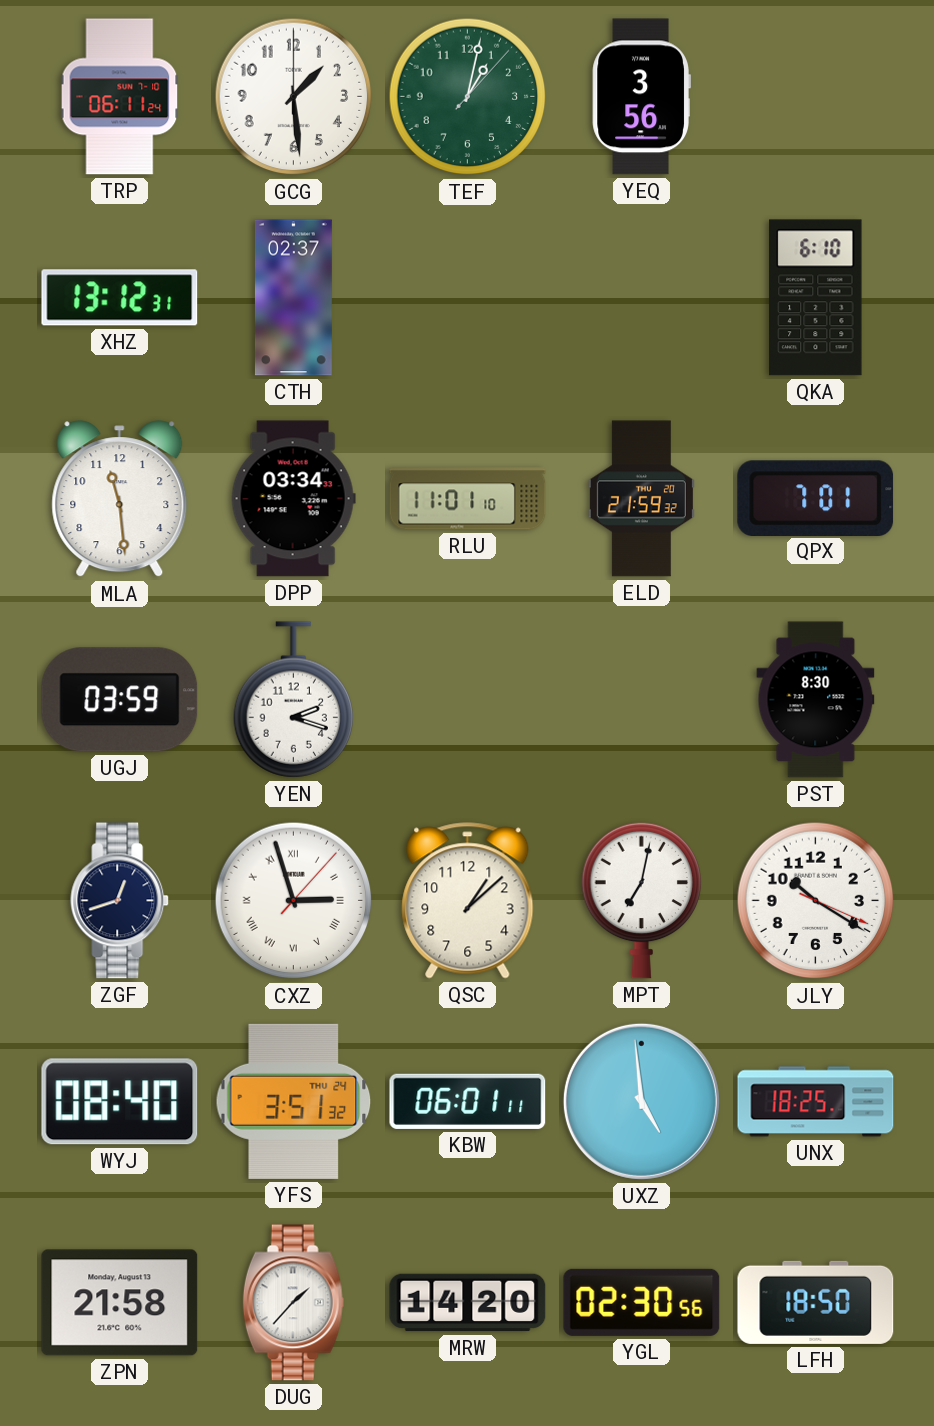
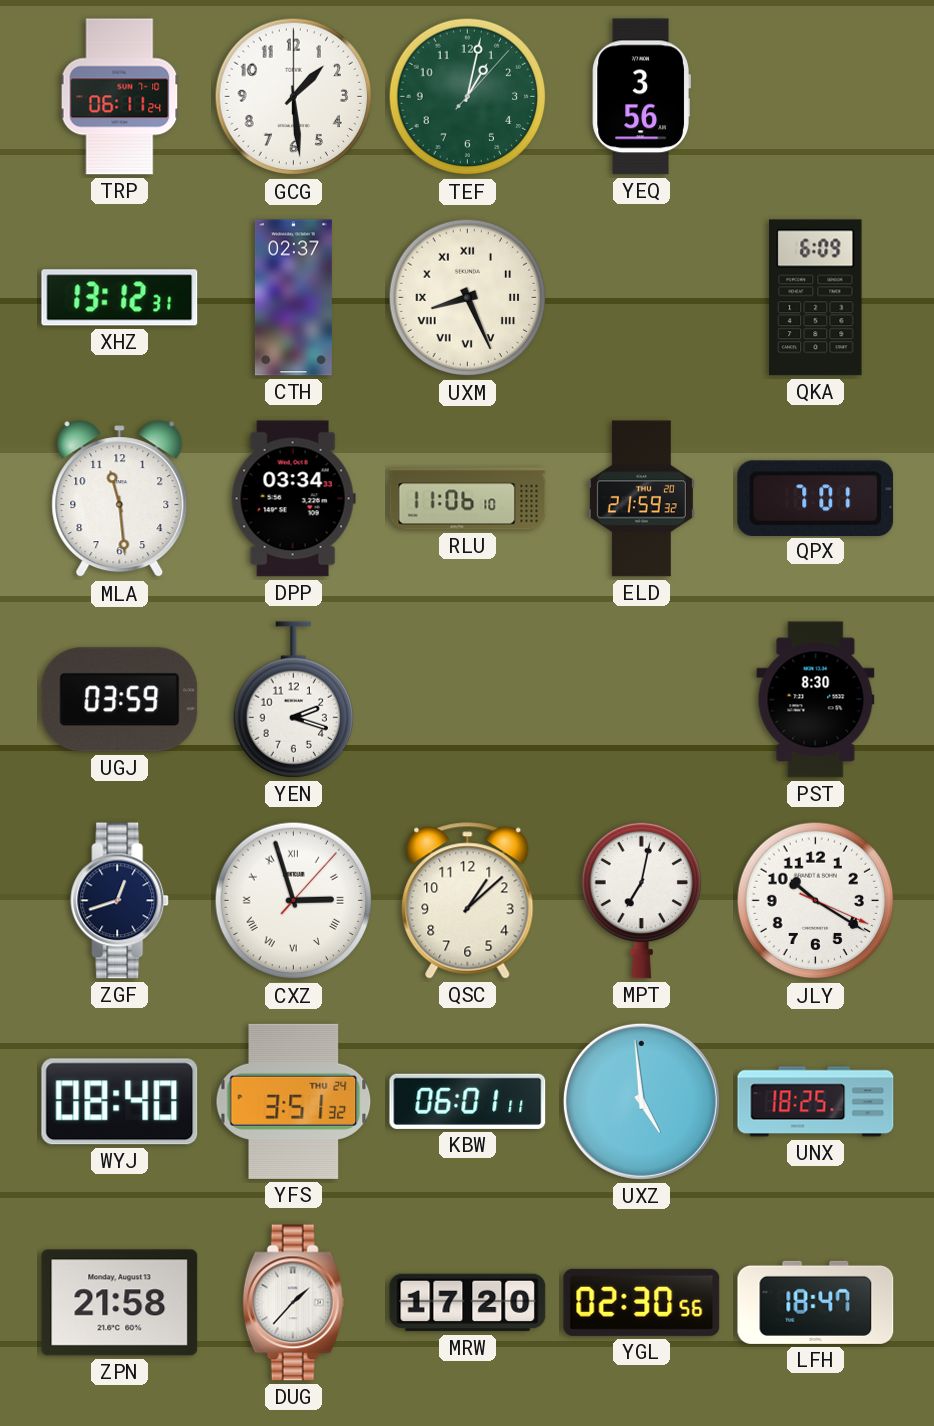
UXM: none -> 8:26 (468, 298)
QKA: 6:10 -> 6:09 (816, 298)
RLU: 11:01 -> 11:06 (468, 499)
MRW: 14:20 -> 17:20 (468, 1303)
LFH: 18:50 -> 18:47 (816, 1302)
